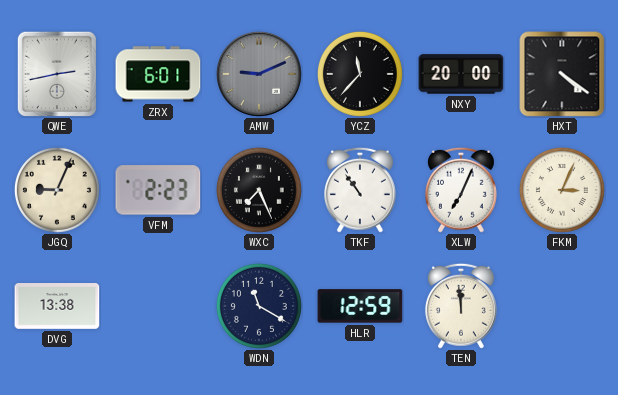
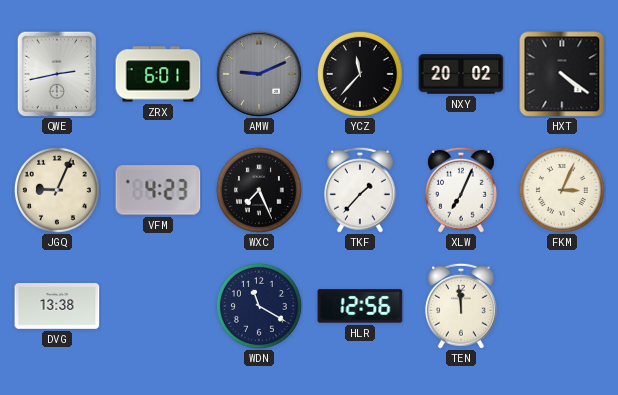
NXY: 20:00 -> 20:02 (461, 74)
VFM: 2:23 -> 4:23 (158, 190)
TKF: 10:54 -> 1:37 (360, 190)
HLR: 12:59 -> 12:56 (360, 306)
